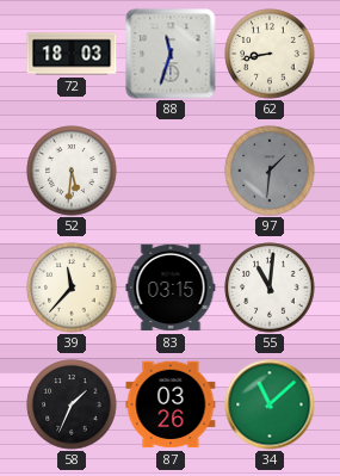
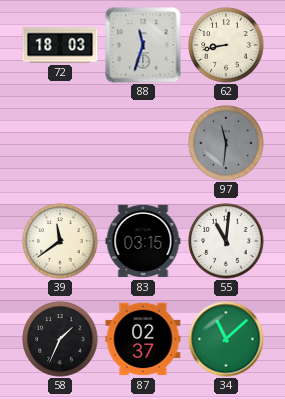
52: 5:31 -> none (72, 171)
97: 1:31 -> 11:31 (226, 143)
39: 11:37 -> 11:39 (60, 241)
87: 03:26 -> 02:37 (143, 339)
